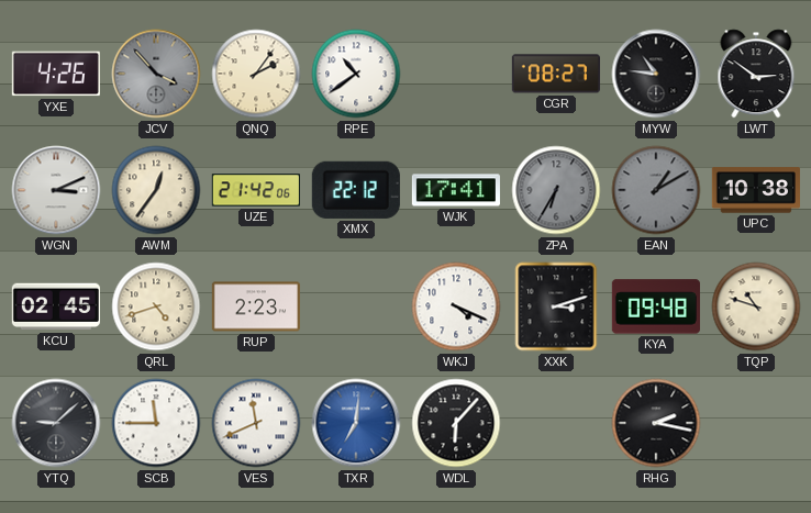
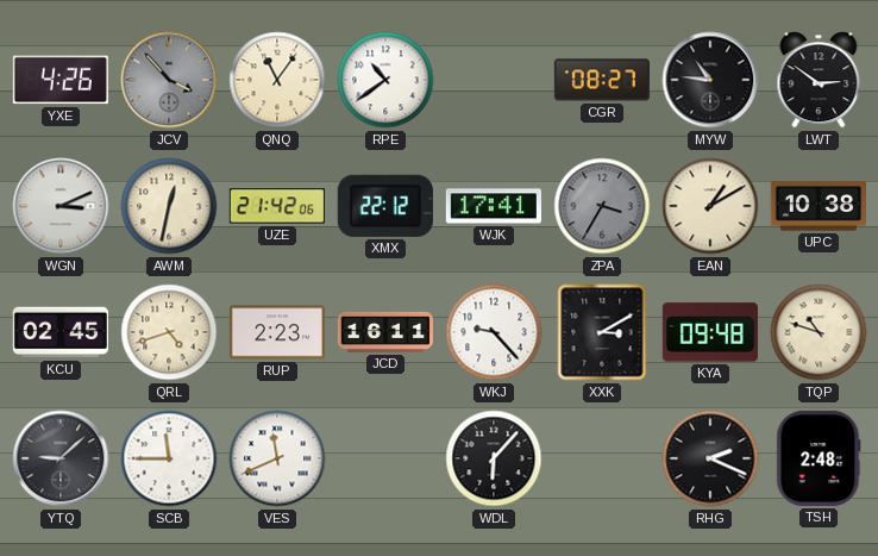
QNQ: 2:06 -> 11:06 (277, 80)
AWM: 12:36 -> 12:32 (169, 206)
ZPA: 6:35 -> 3:35 (602, 206)
EAN dial: grey -> cream (710, 206)
JCD: none -> 16:11 (384, 332)
WKJ: 4:19 -> 9:23 (494, 332)
XXK: 3:12 -> 3:10 (602, 332)
TXR: 7:01 -> none (356, 423)
RHG: 2:17 -> 2:19 (710, 458)
TSH: none -> 2:48 (819, 458)
